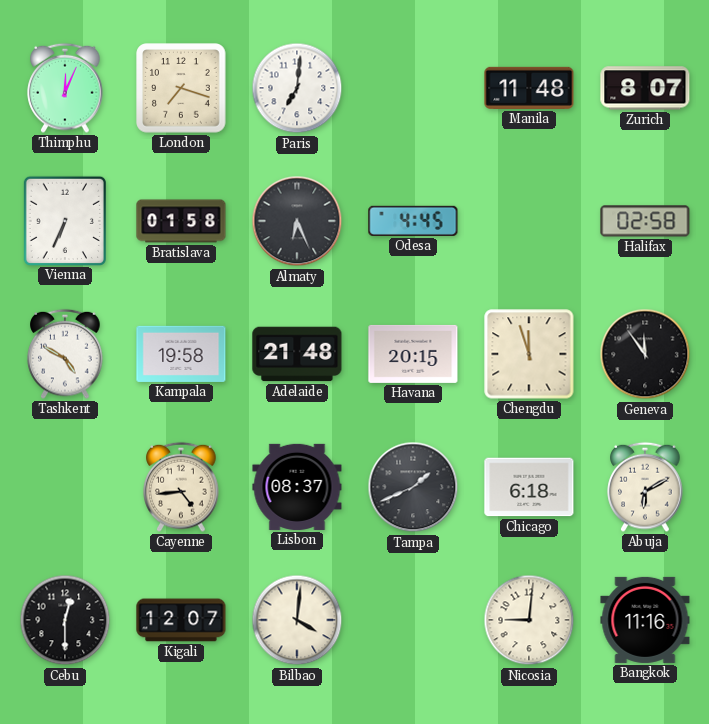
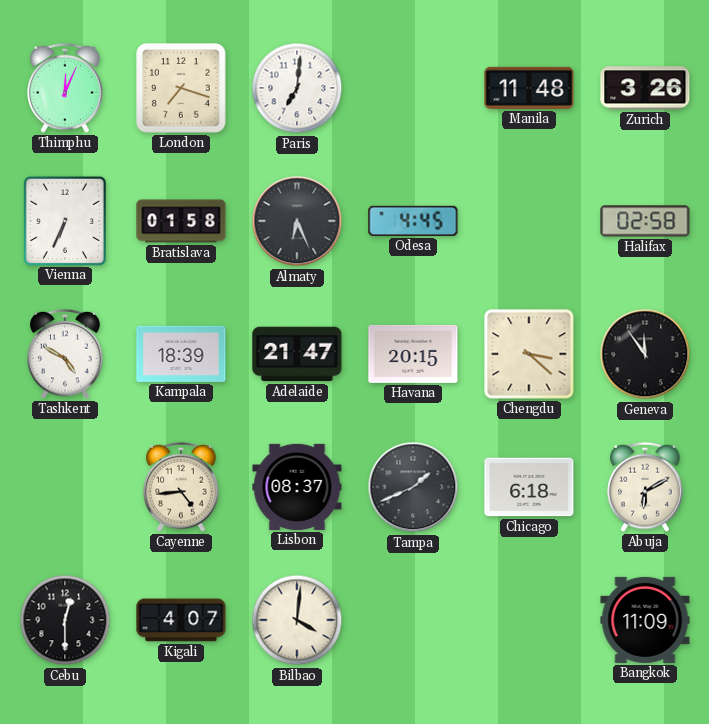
Zurich: 8:07 -> 3:26 (645, 88)
Kampala: 19:58 -> 18:39 (181, 354)
Adelaide: 21:48 -> 21:47 (297, 354)
Chengdu: 11:57 -> 3:22 (529, 354)
Kigali: 12:07 -> 4:07 (181, 620)
Nicosia: 9:01 -> none (529, 620)
Bangkok: 11:16 -> 11:09 (645, 620)
